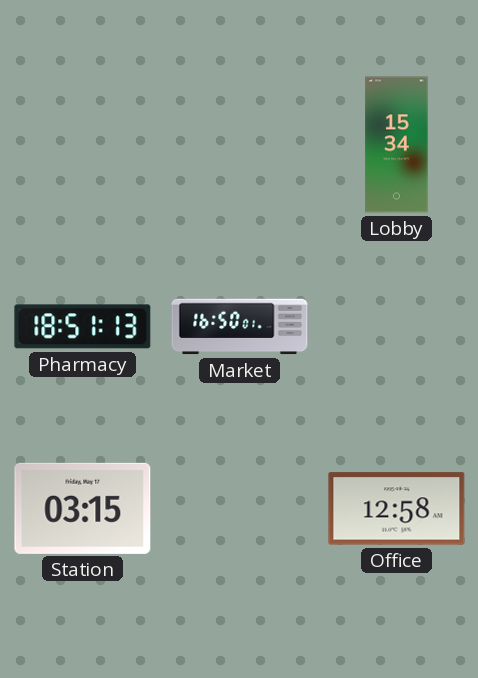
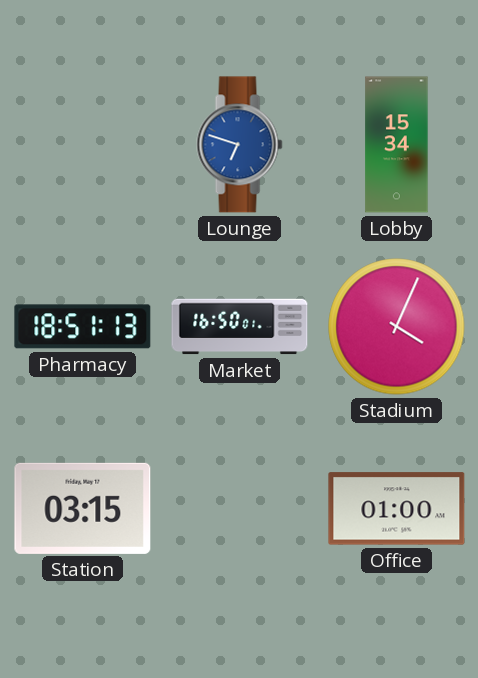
Lounge: none -> 6:48 (240, 145)
Stadium: none -> 4:04 (397, 327)
Office: 12:58 -> 01:00 (397, 509)
